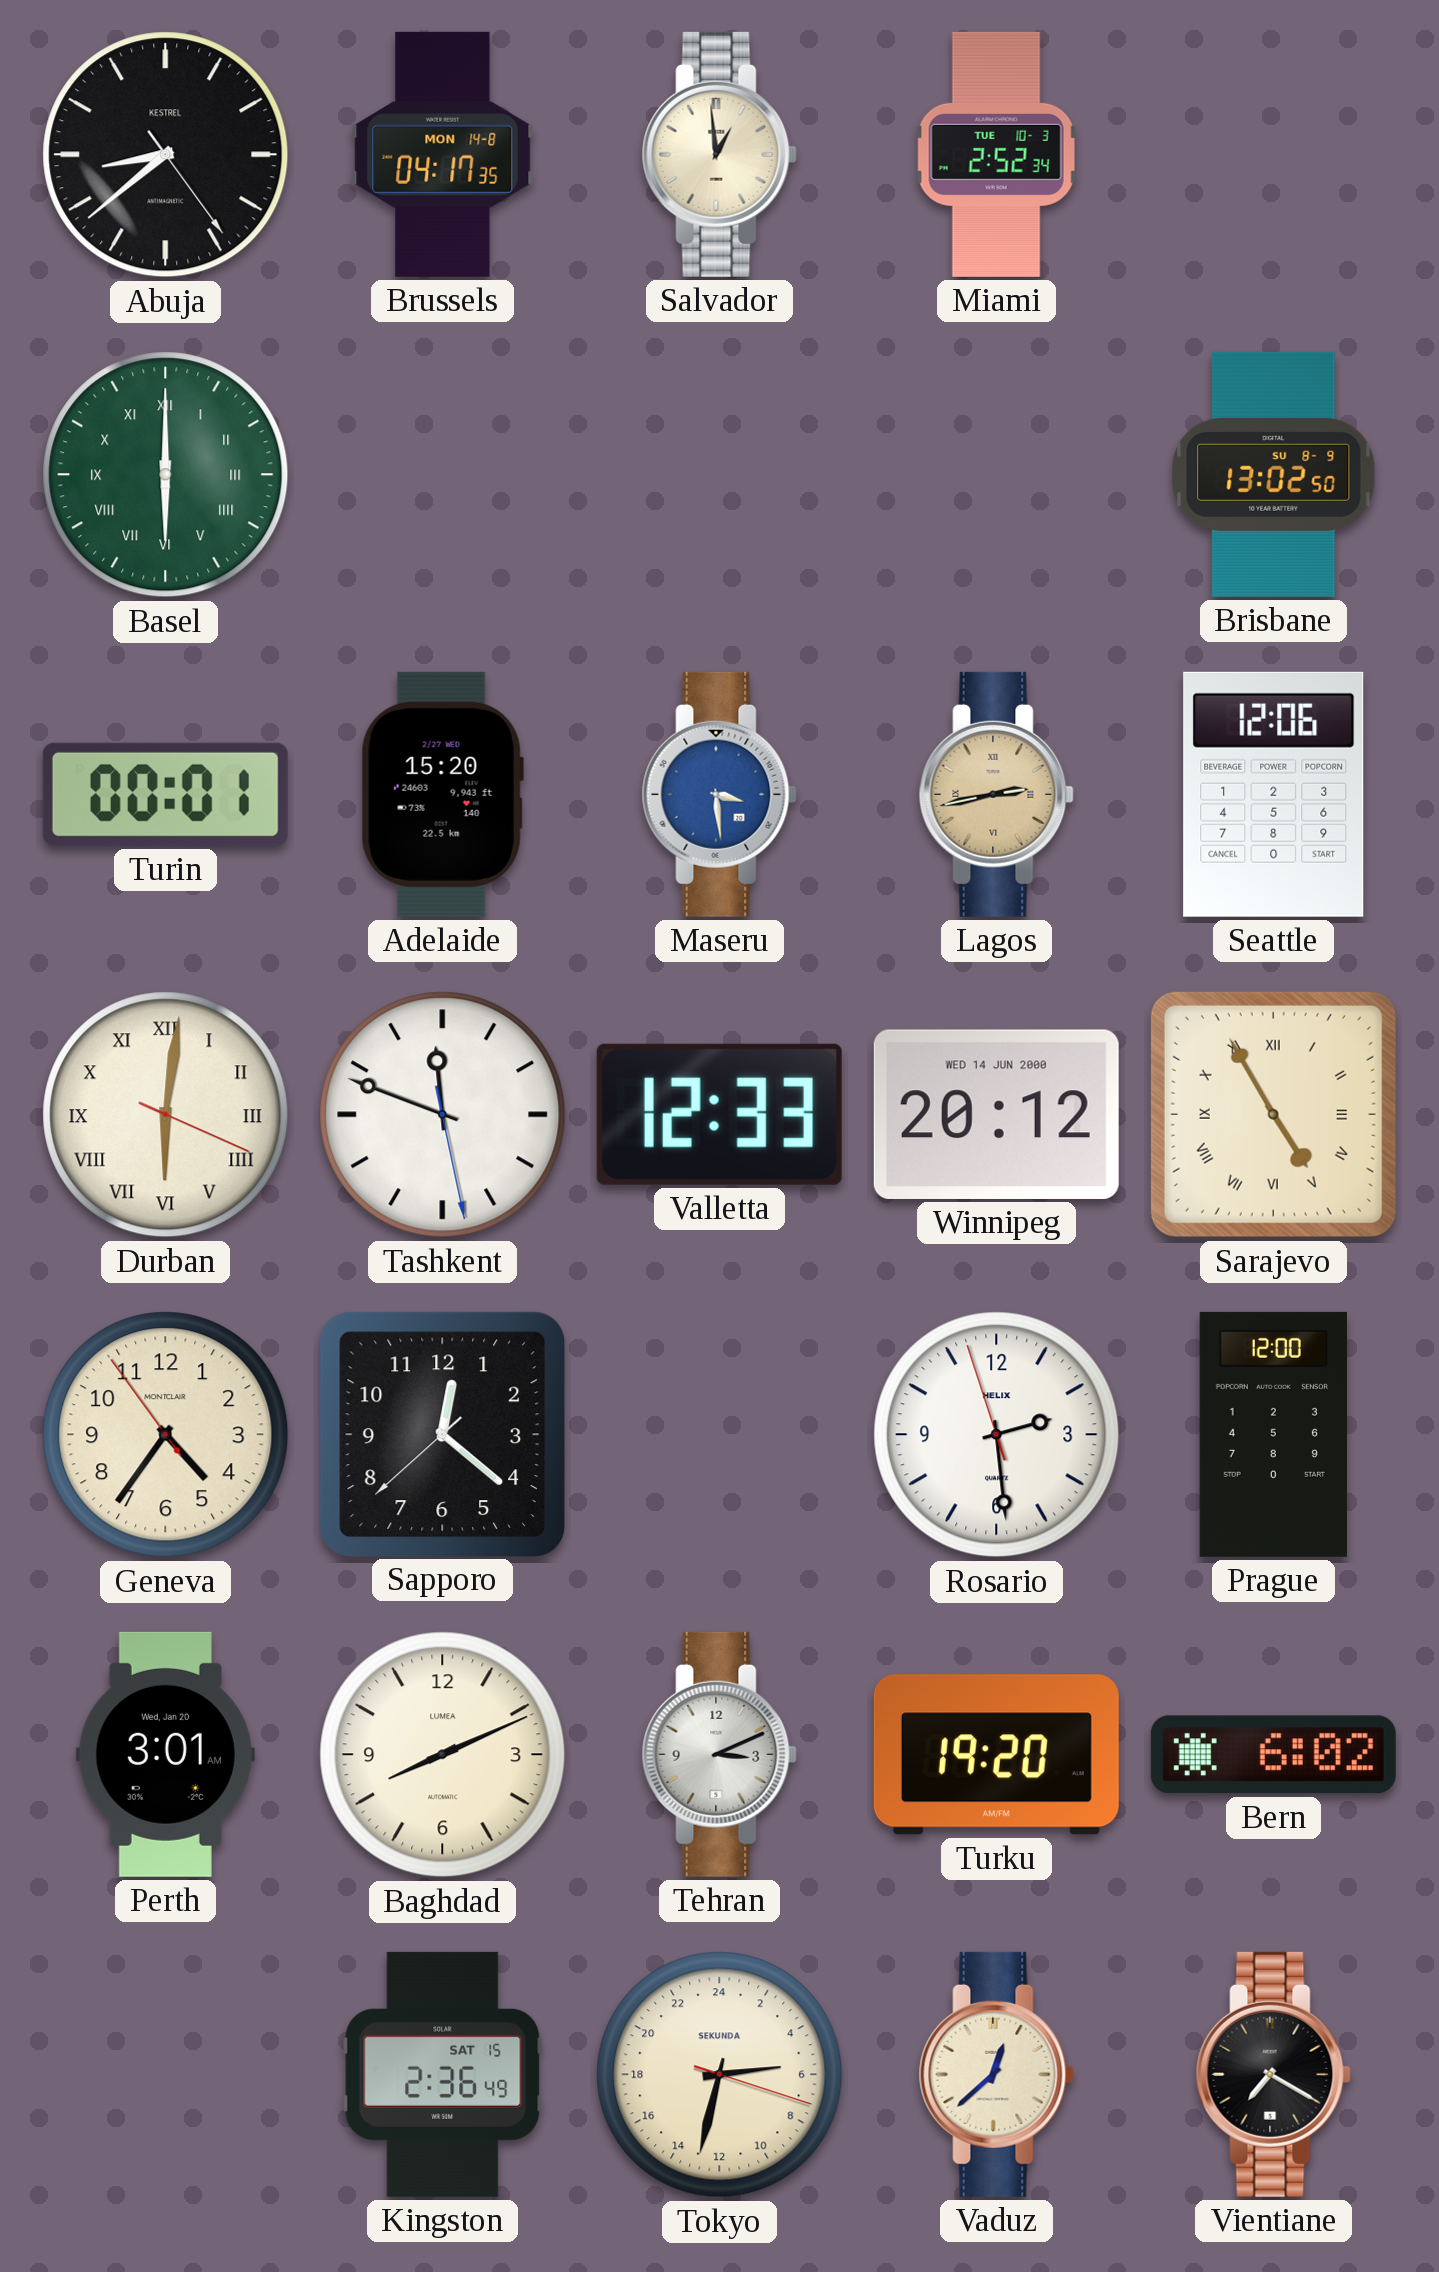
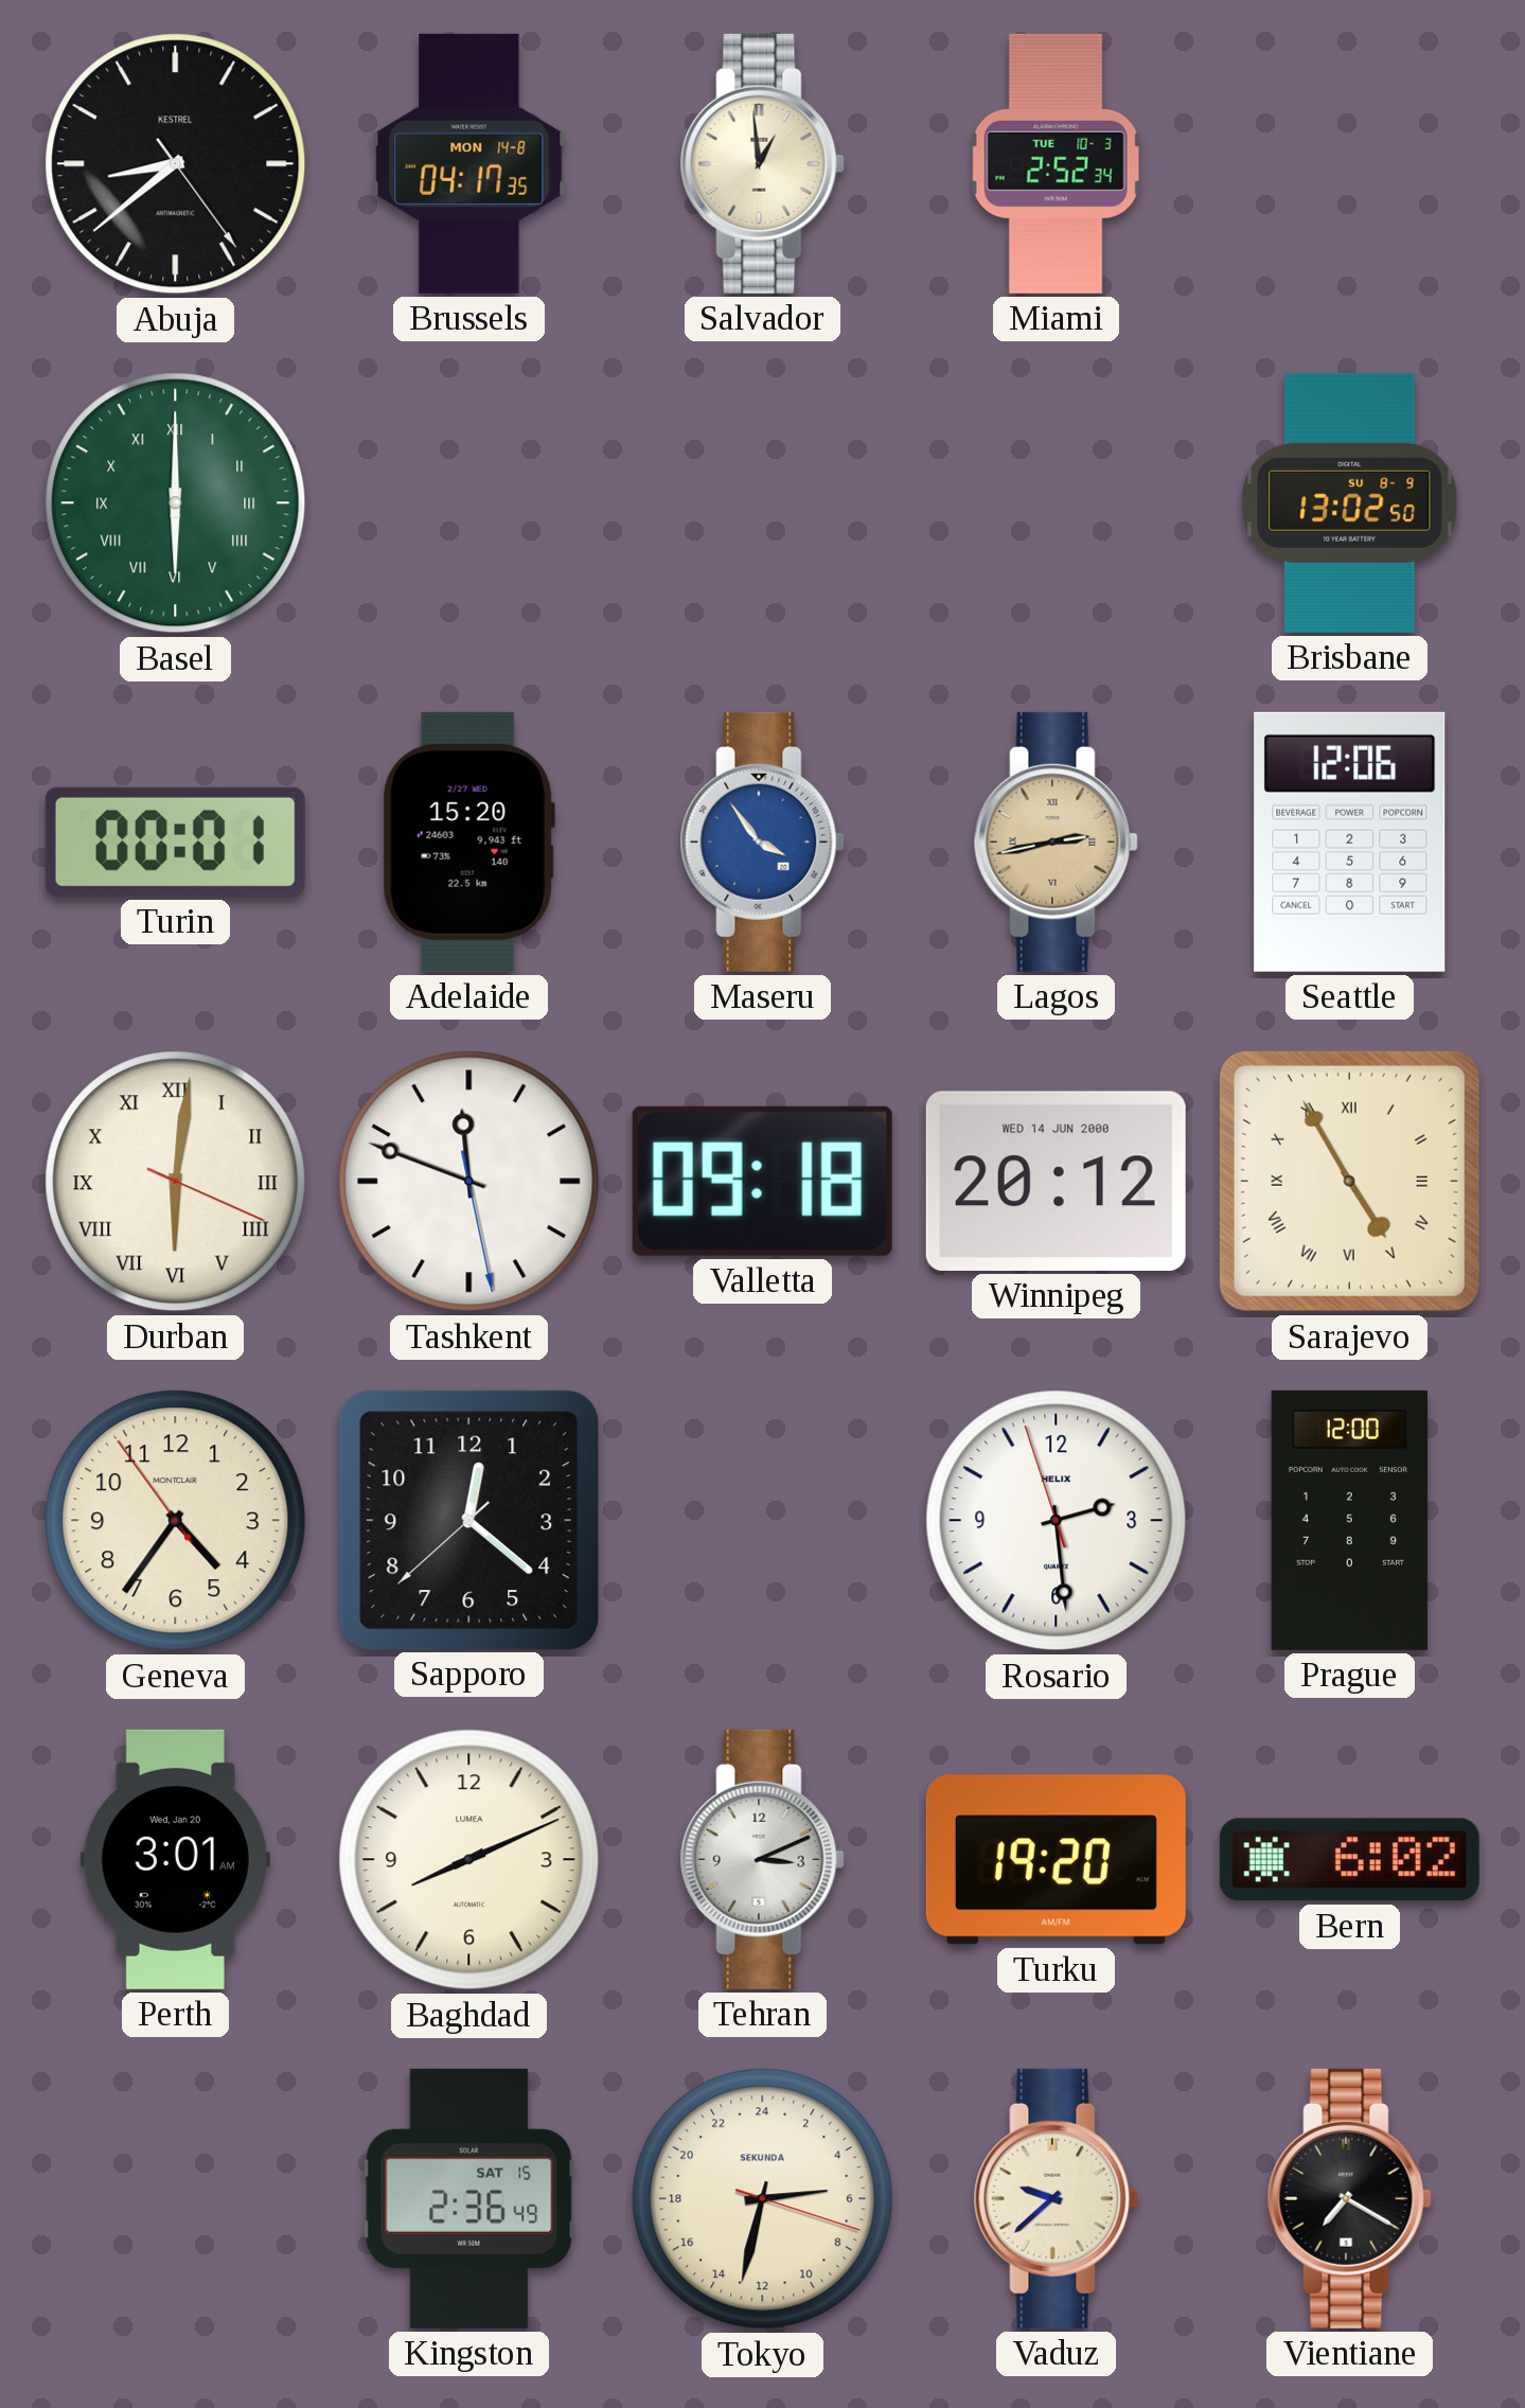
Maseru: 3:29 -> 3:54 (762, 842)
Valletta: 12:33 -> 09:18 (762, 1181)
Vaduz: 12:38 -> 9:38 (1056, 2198)
